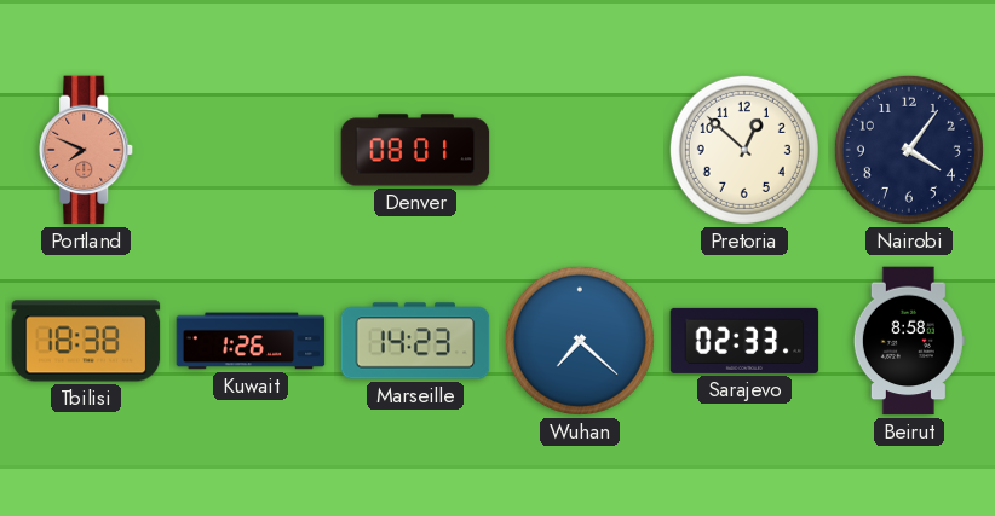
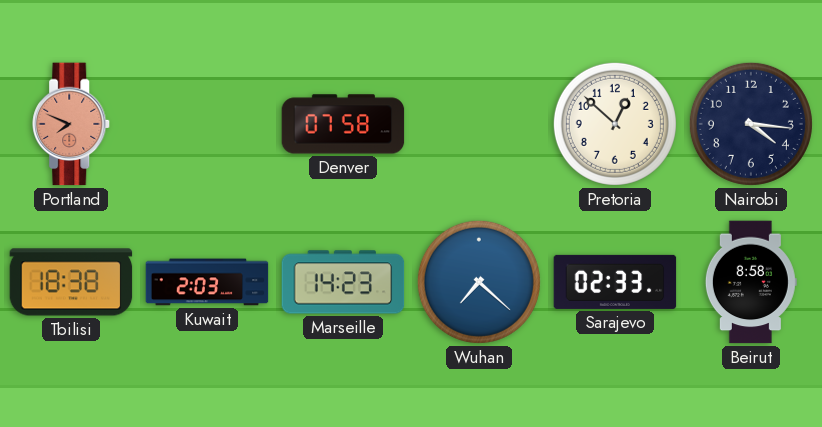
Denver: 08:01 -> 07:58 (343, 124)
Nairobi: 4:06 -> 4:16 (751, 124)
Kuwait: 1:26 -> 2:03 (207, 282)
